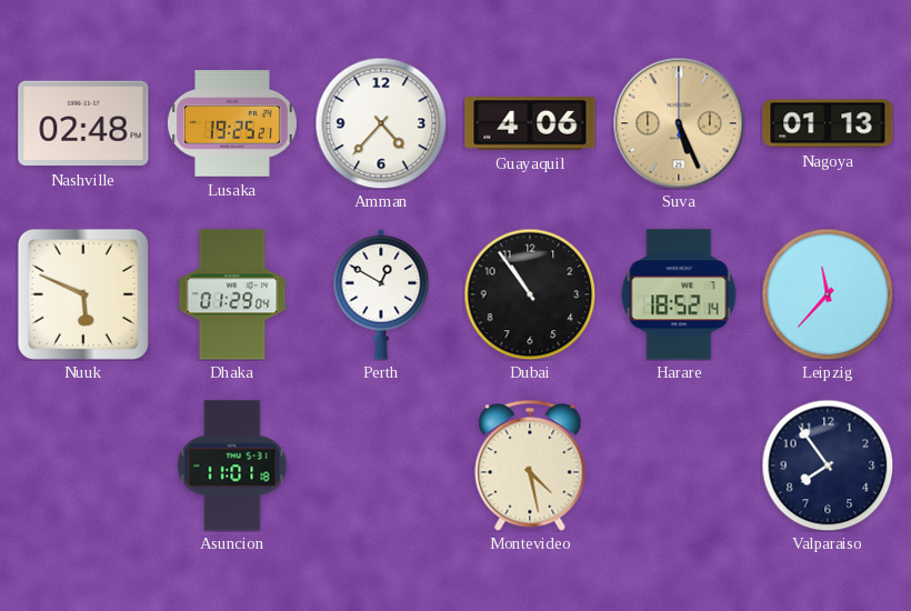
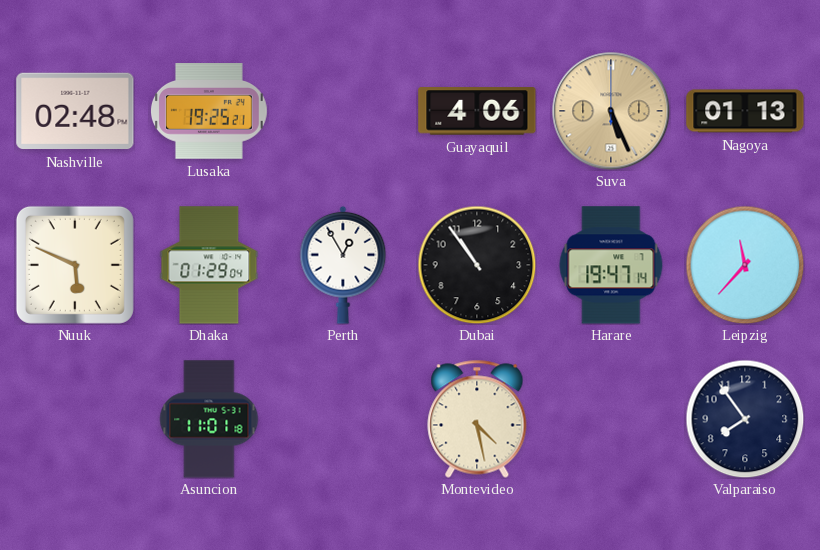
Amman: 4:37 -> none (381, 123)
Perth: 12:50 -> 12:55 (343, 265)
Harare: 18:52 -> 19:47 (611, 265)
